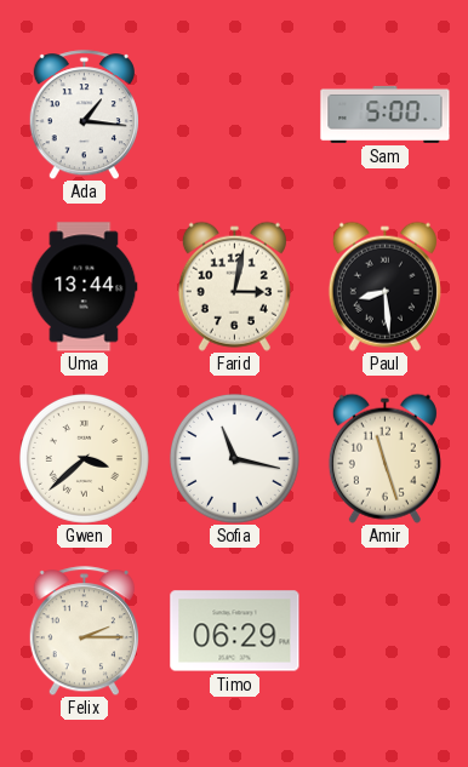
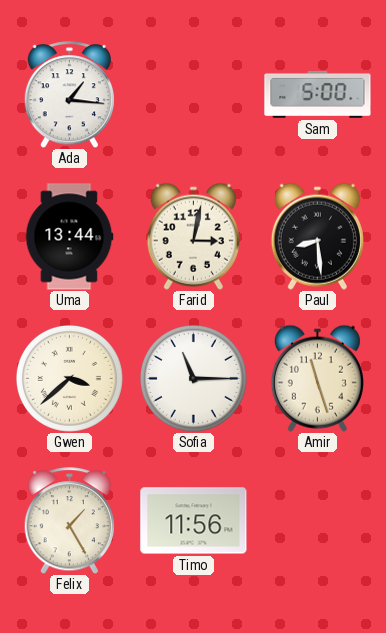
Sofia: 11:17 -> 11:15 (193, 378)
Felix: 2:15 -> 1:25 (69, 521)
Timo: 06:29 -> 11:56 (194, 521)
